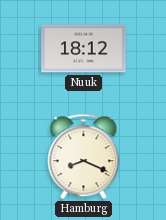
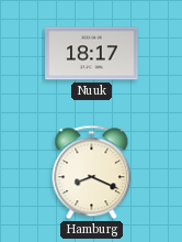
Nuuk: 18:12 -> 18:17 (92, 54)
